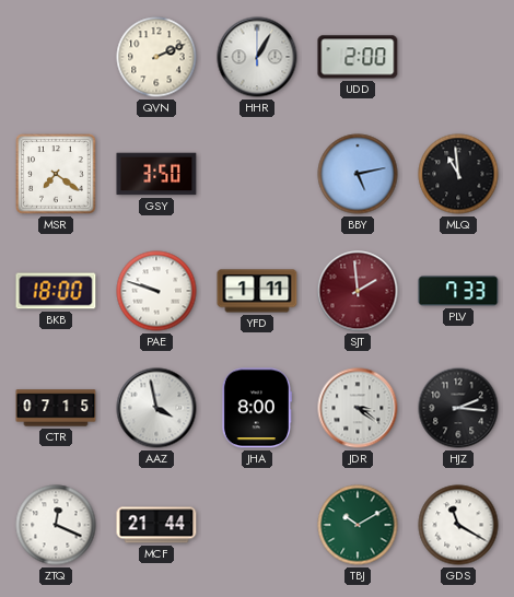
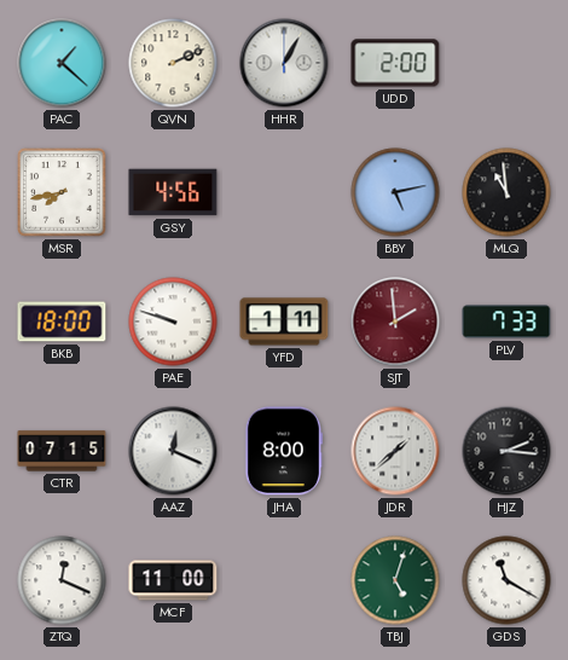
PAC: none -> 1:22 (62, 63)
MSR: 7:21 -> 7:43 (62, 192)
GSY: 3:50 -> 4:56 (173, 192)
AAZ: 3:58 -> 12:19 (173, 451)
JDR: 3:21 -> 1:38 (395, 451)
MCF: 21:44 -> 11:00 (173, 580)
TBJ: 10:10 -> 5:03 (395, 580)
